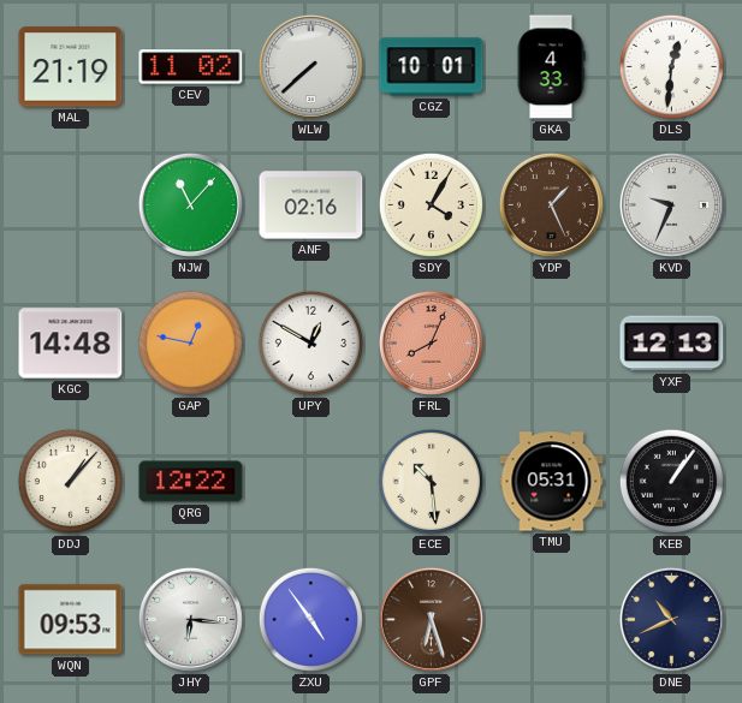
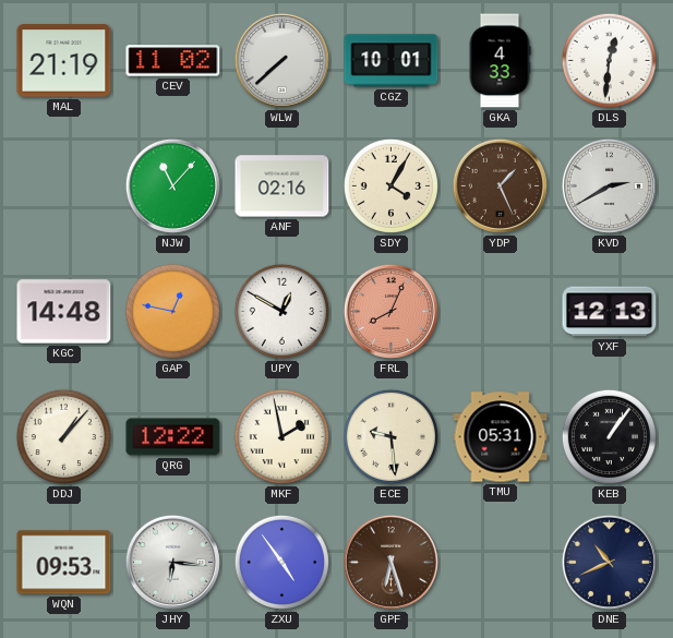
KVD: 9:34 -> 2:40 (609, 185)
MKF: none -> 1:58 (281, 436)
ECE: 10:29 -> 9:29 (390, 436)
